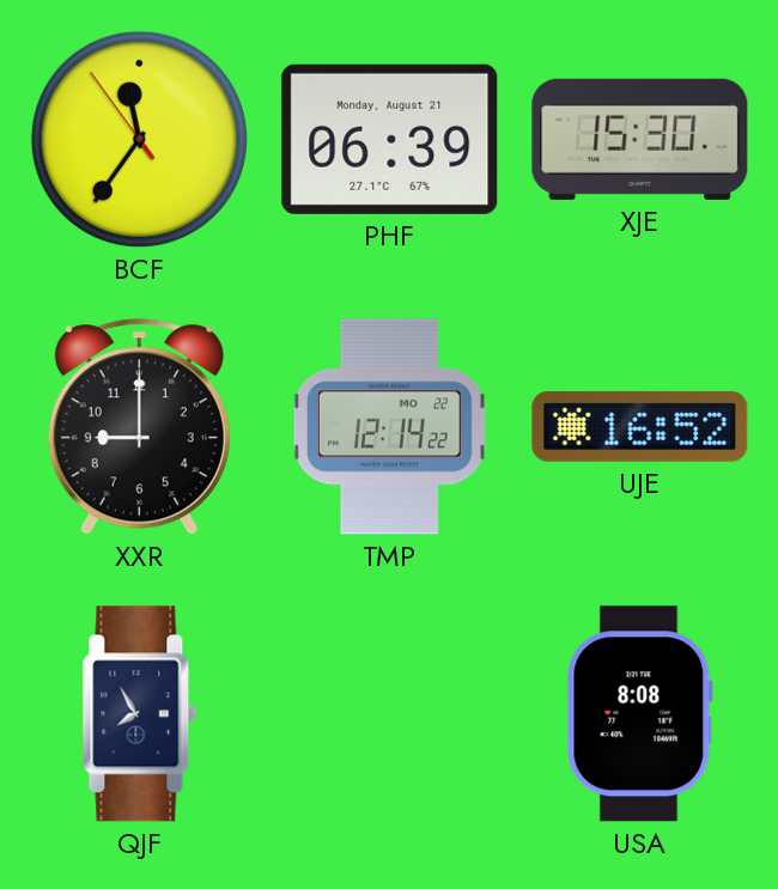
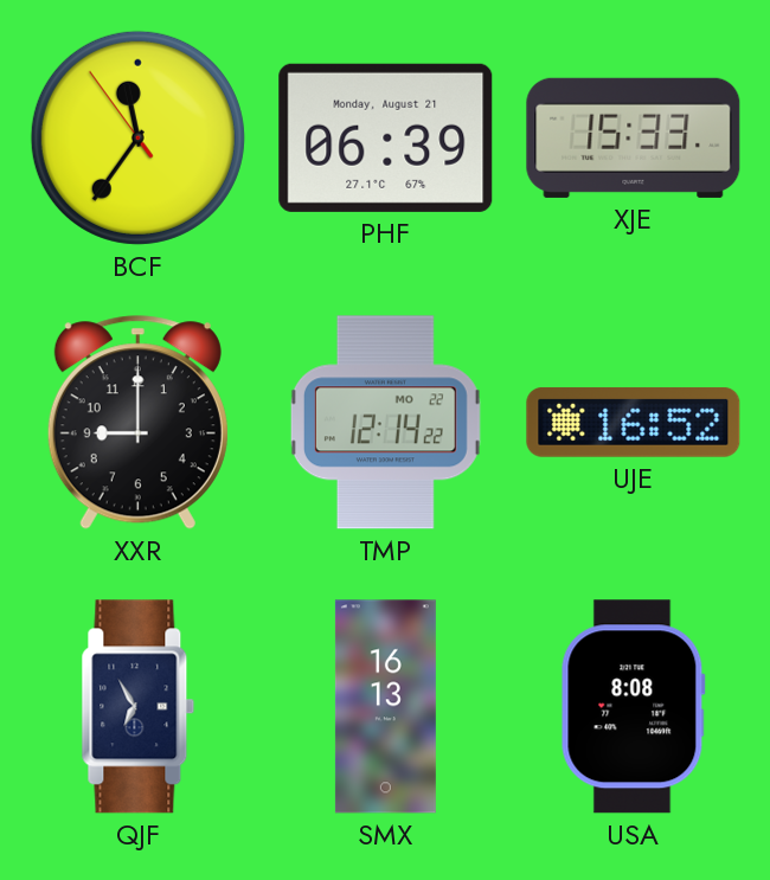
XJE: 15:30 -> 15:33 (634, 137)
QJF: 7:55 -> 6:55 (139, 707)
SMX: none -> 16:13 (385, 707)
